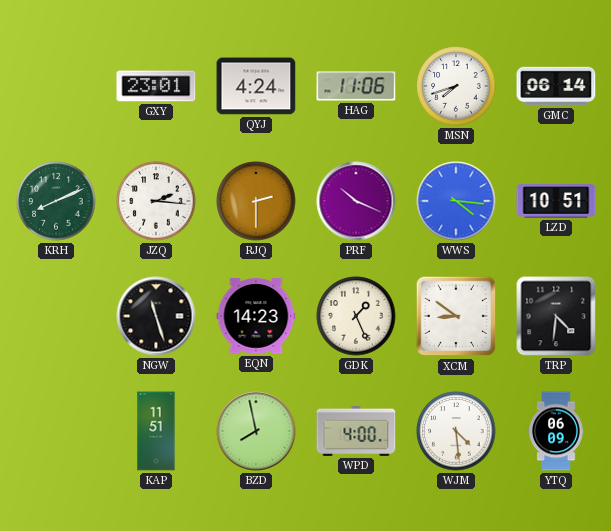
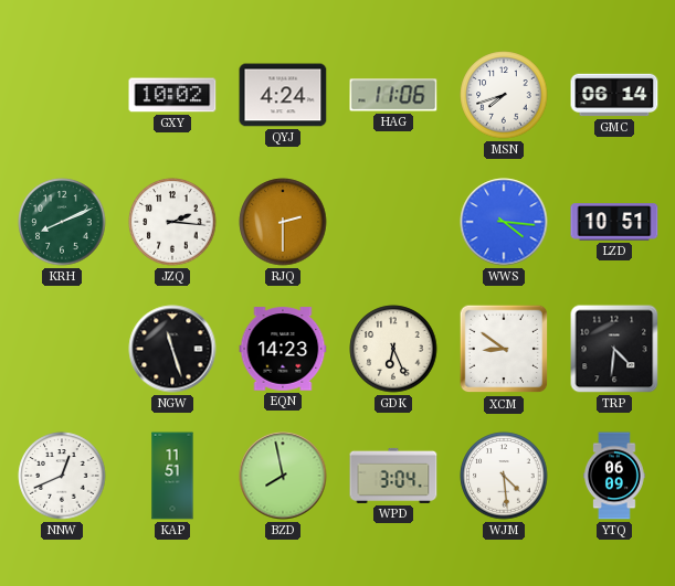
GXY: 23:01 -> 10:02 (172, 95)
PRF: 10:19 -> none (356, 201)
GDK: 1:26 -> 6:26 (393, 349)
NNW: none -> 12:41 (62, 476)
WPD: 4:00 -> 3:04 (393, 476)
